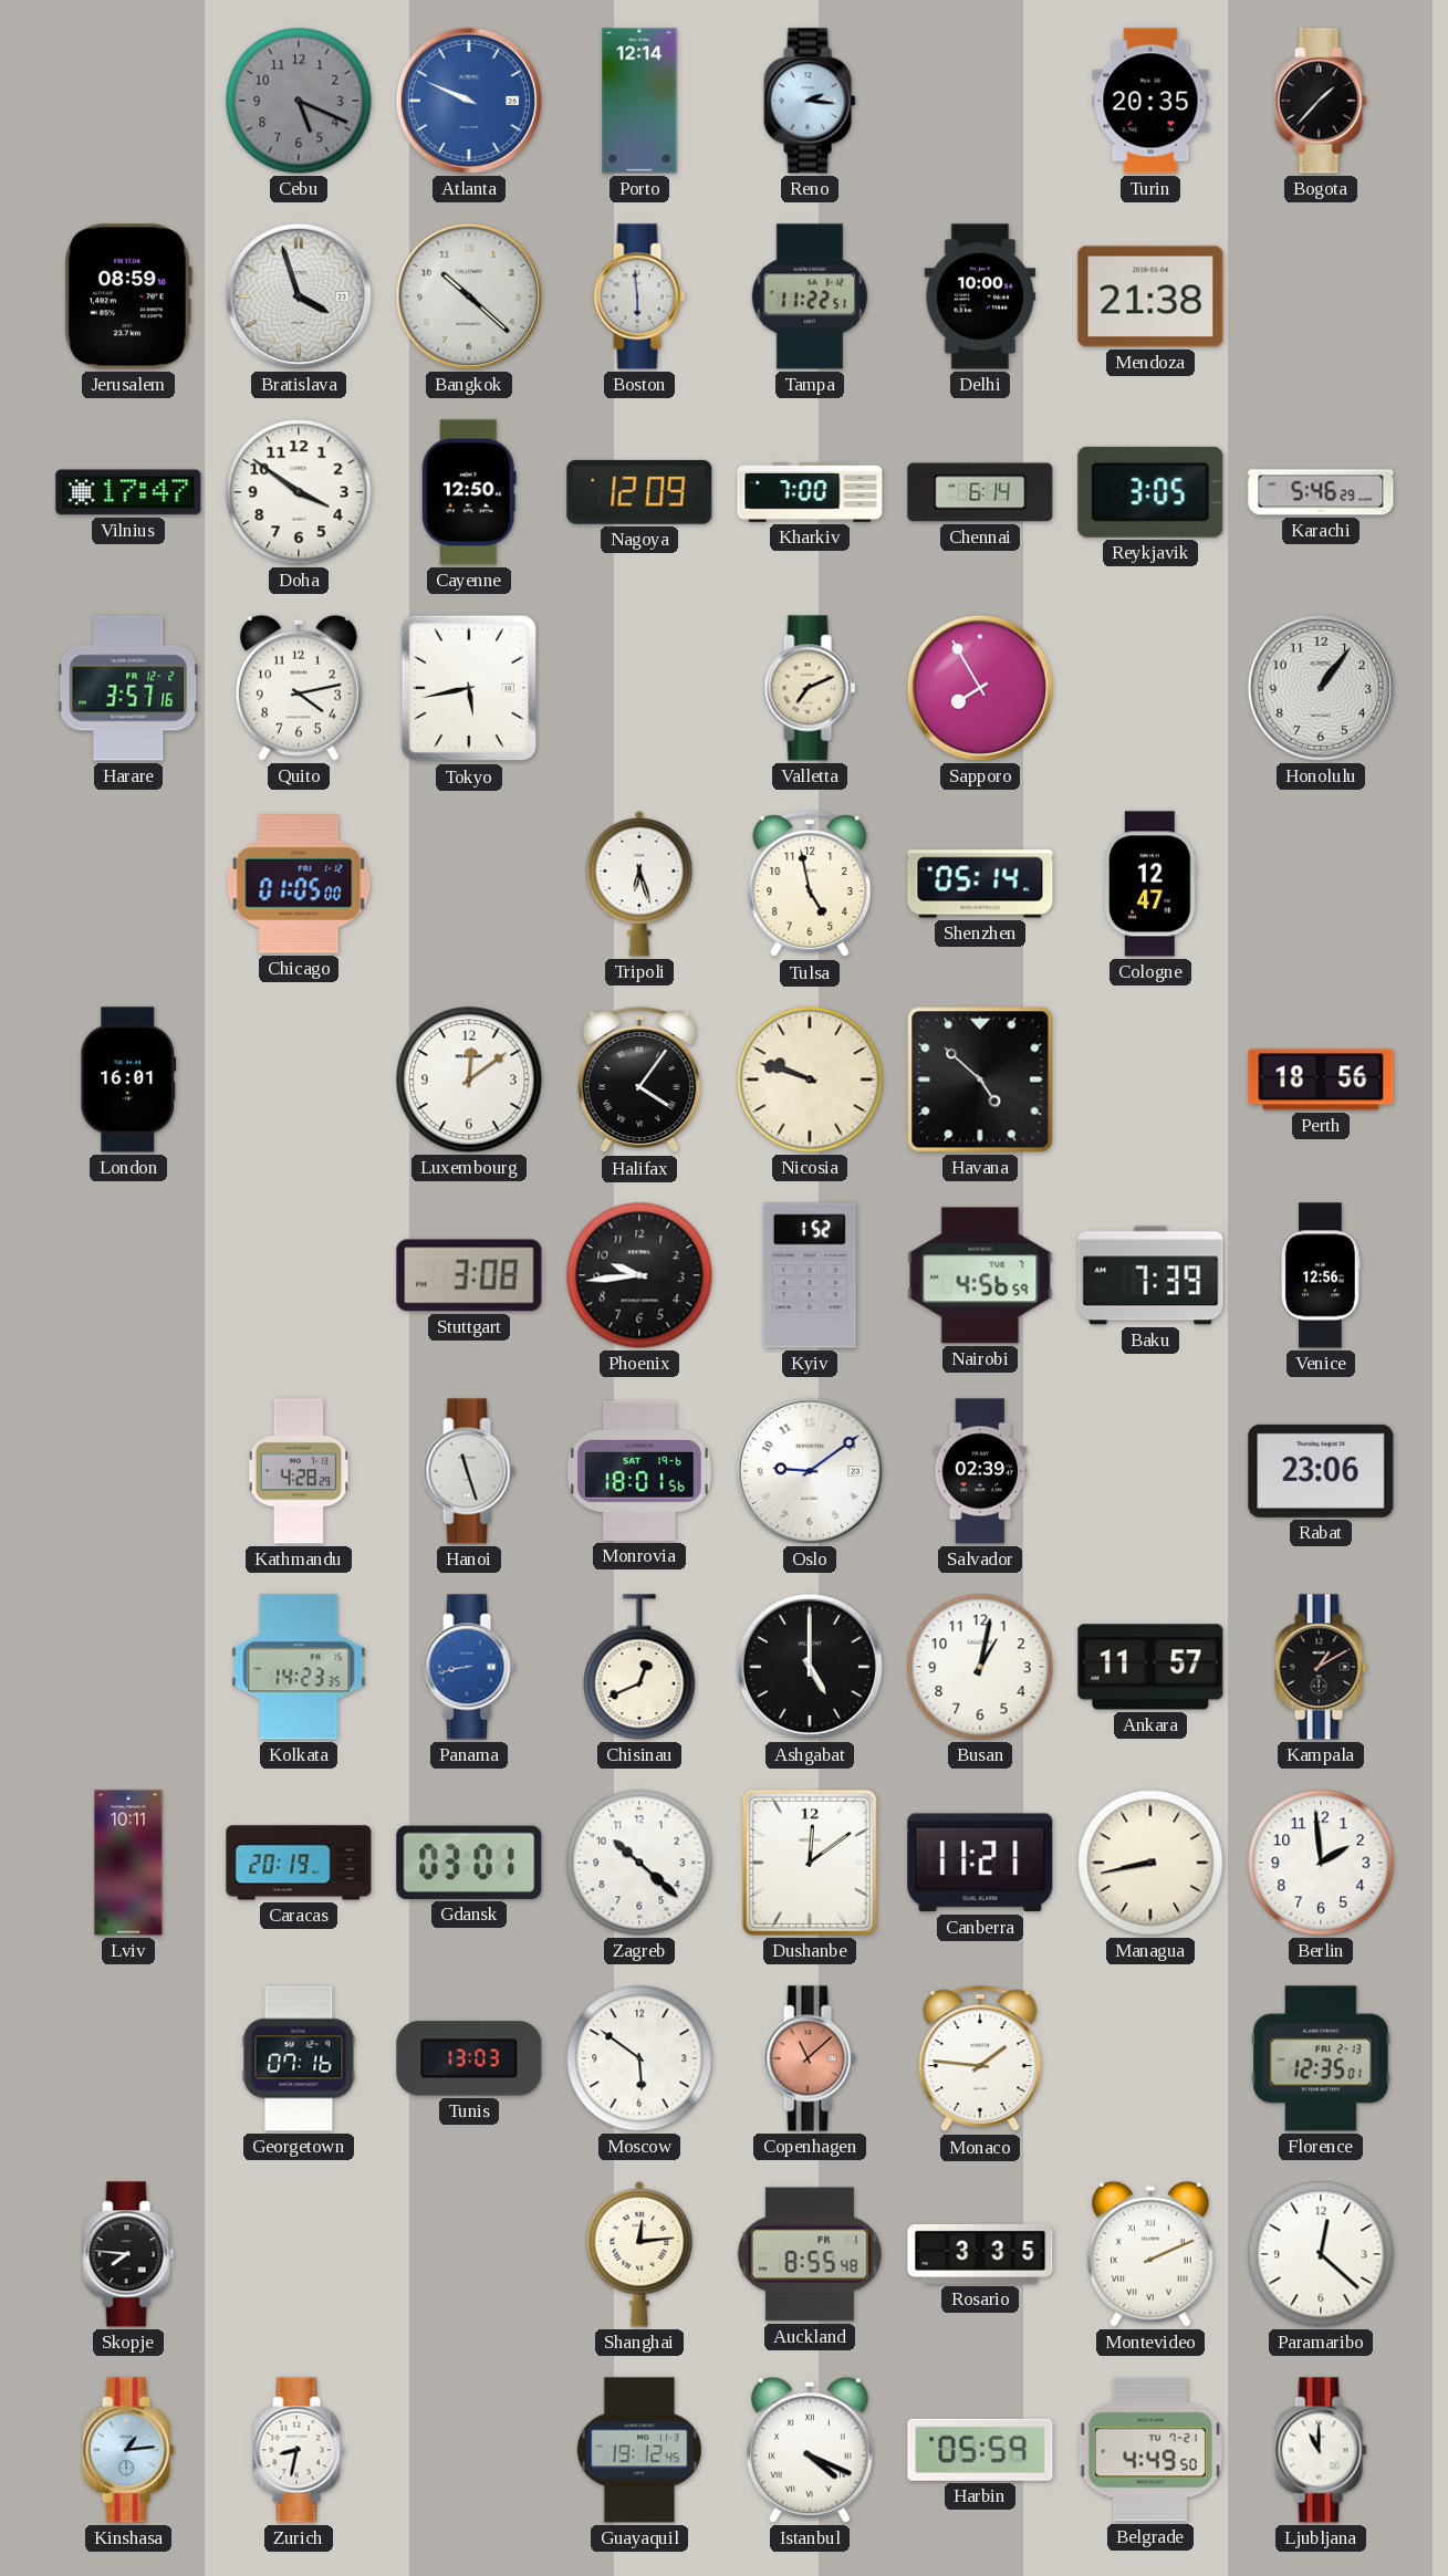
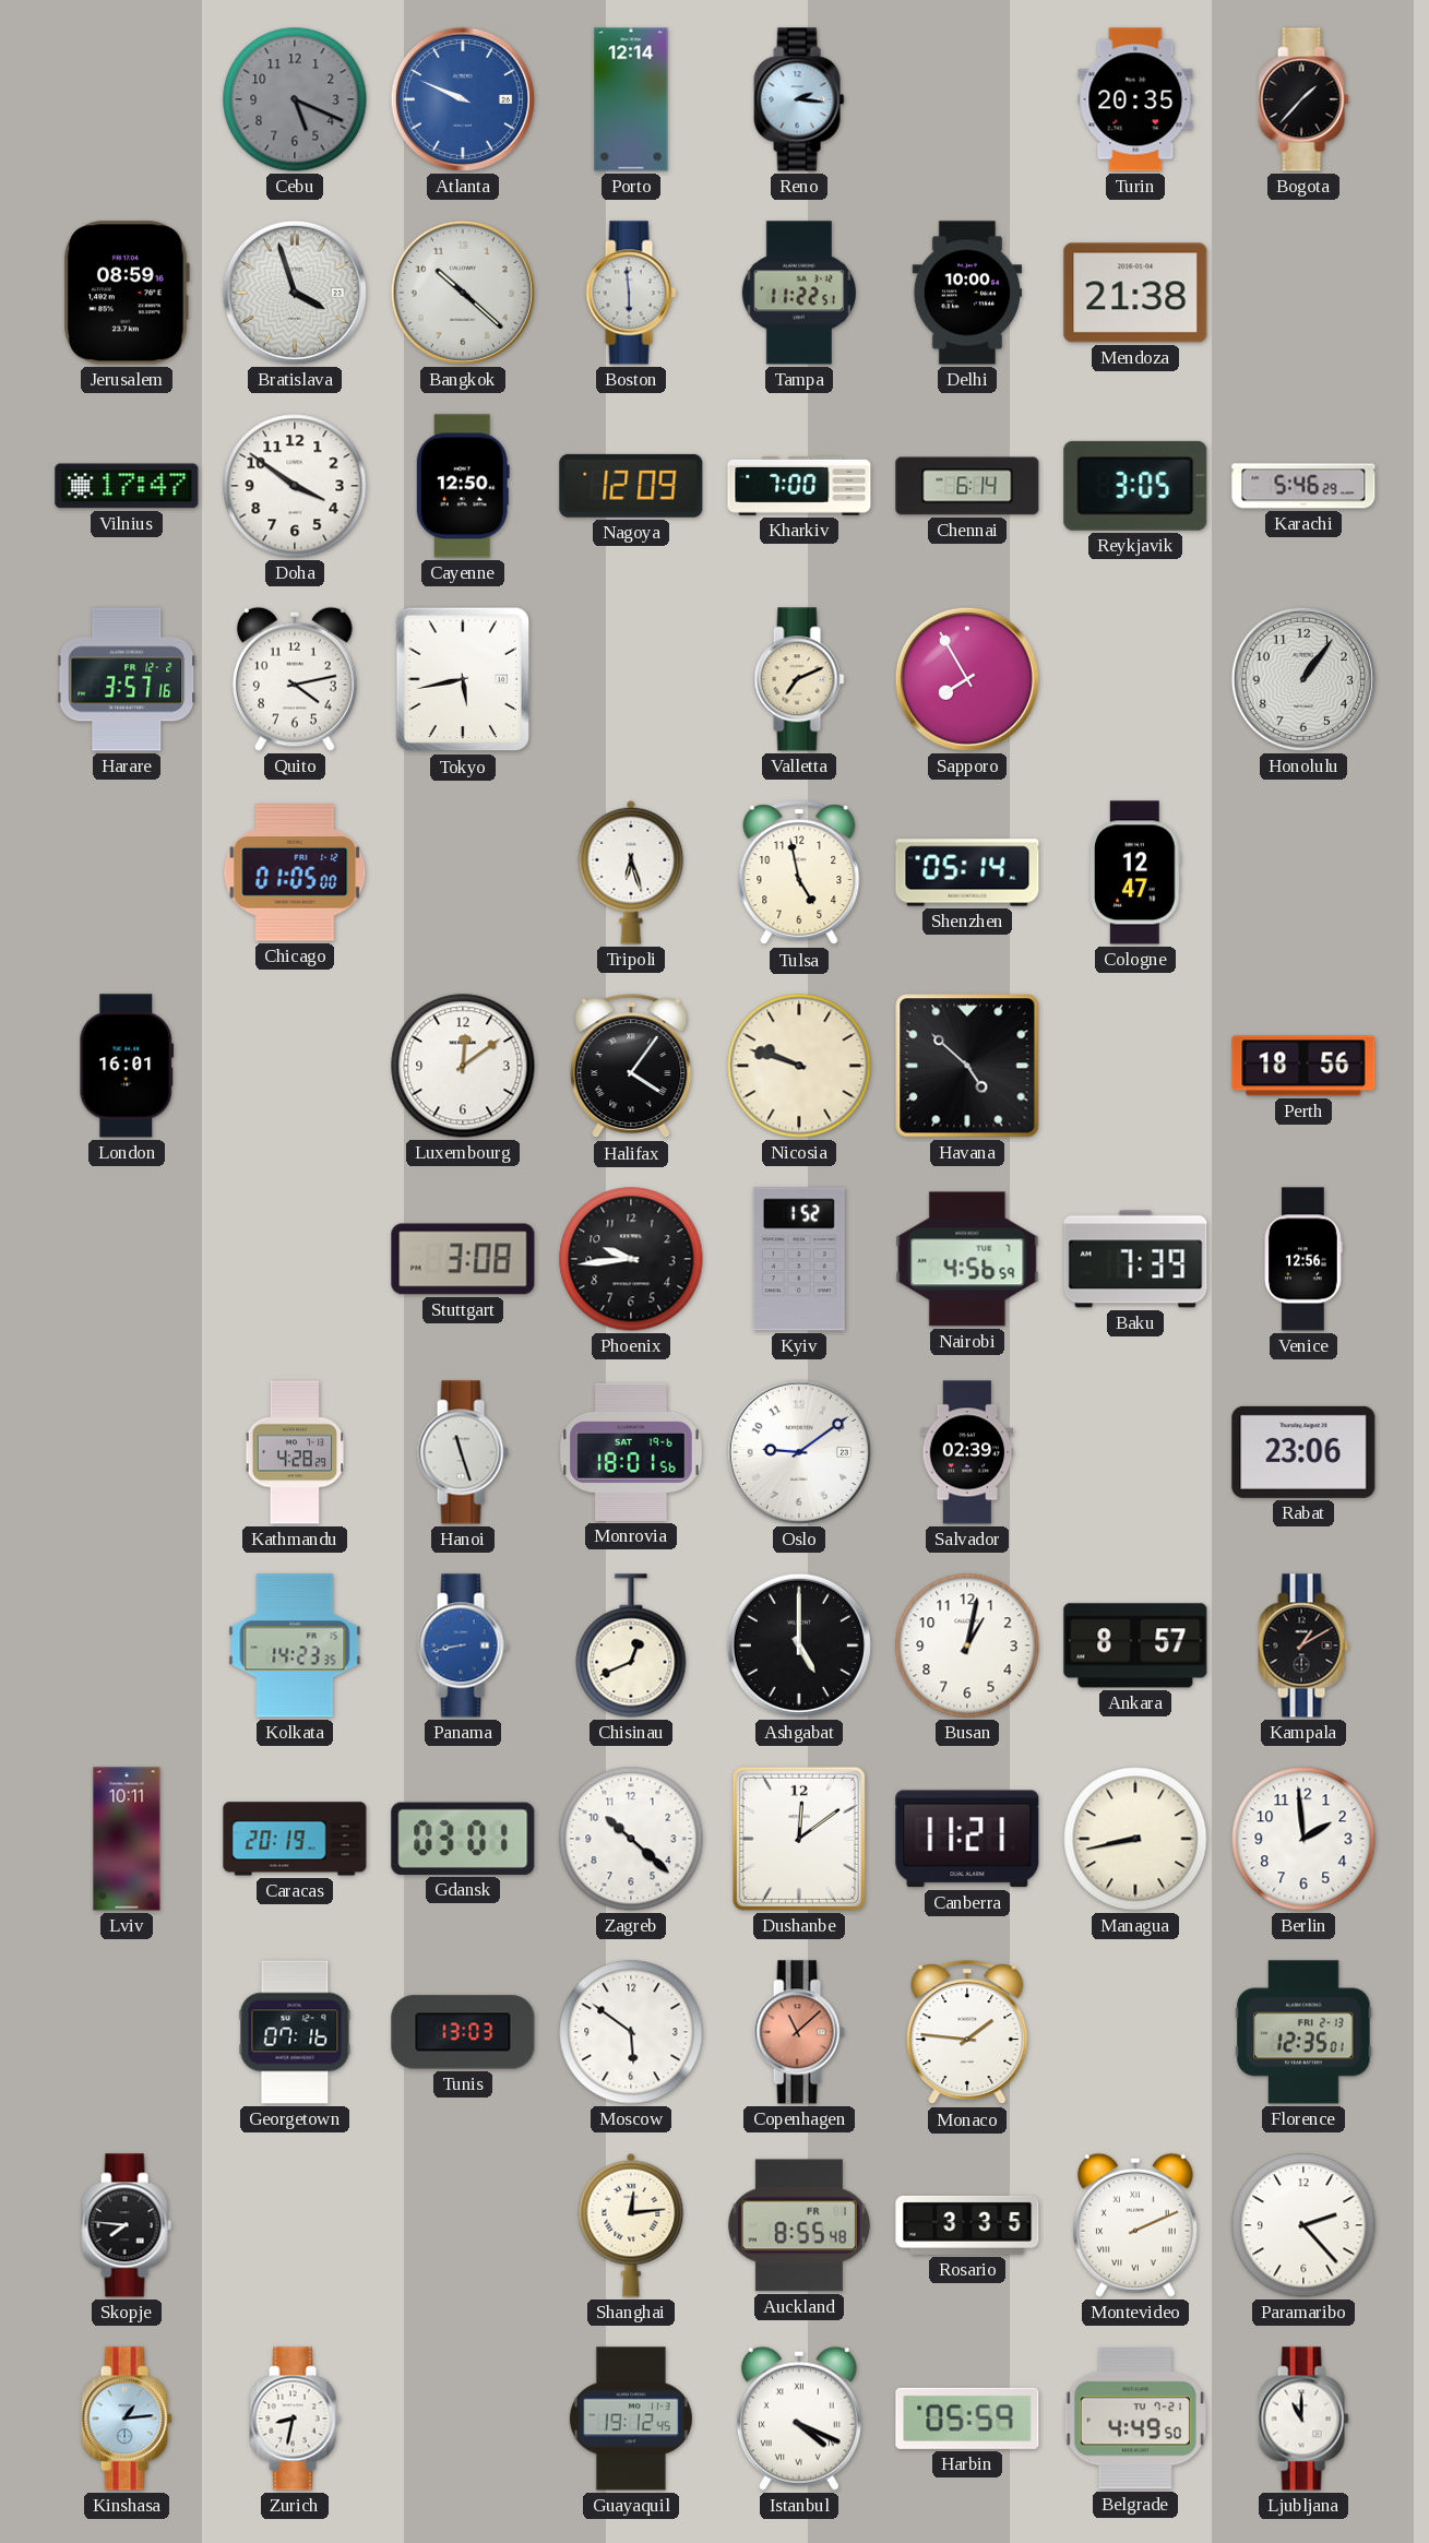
Ankara: 11:57 -> 8:57 (1135, 1645)
Paramaribo: 12:22 -> 2:23 (1303, 2225)
